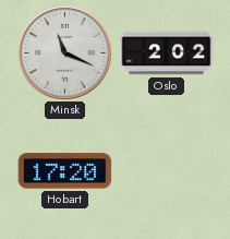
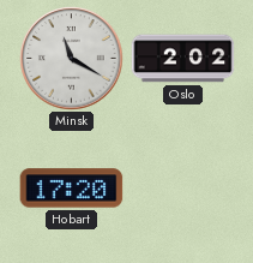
Minsk: 11:19 -> 11:20 (72, 59)
